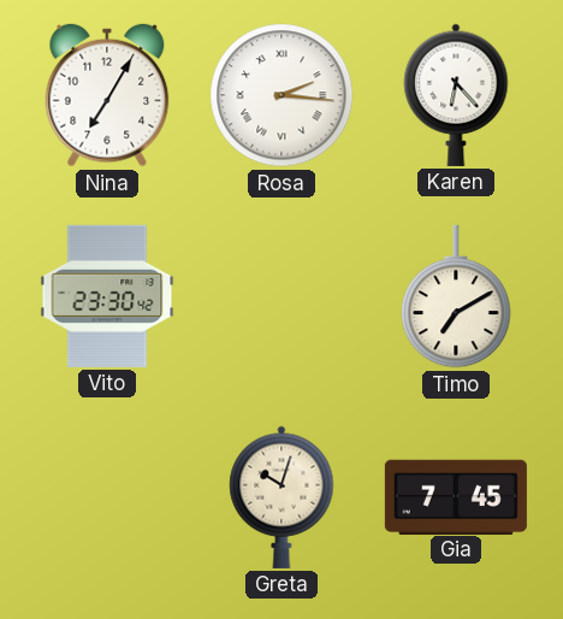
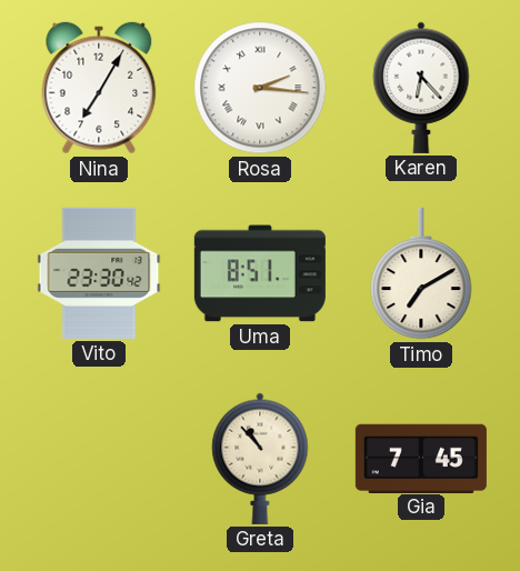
Uma: none -> 8:51 (260, 273)
Greta: 10:03 -> 10:53 (260, 459)
